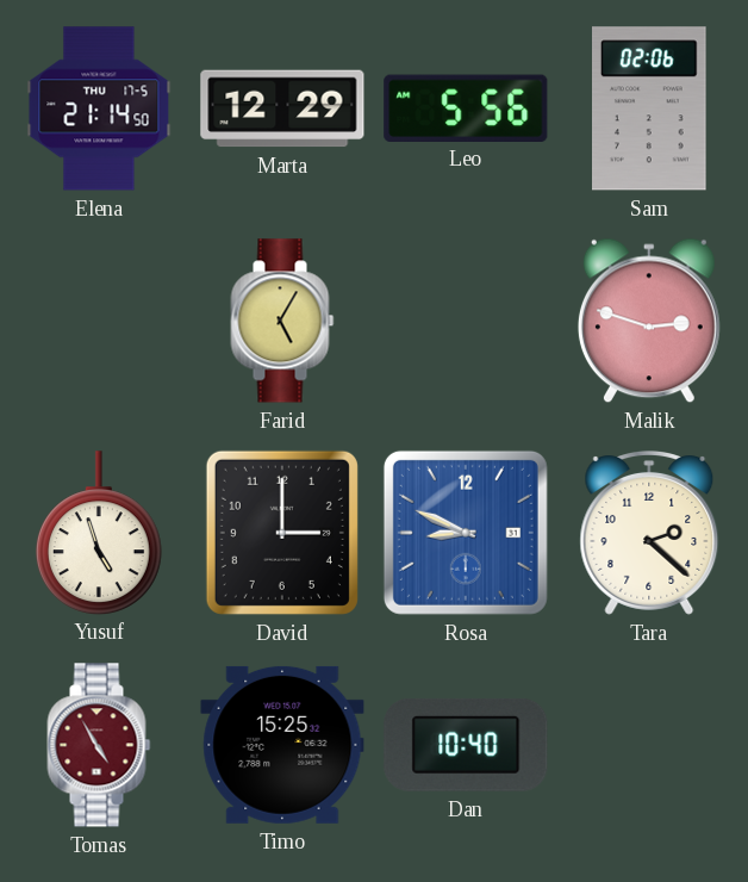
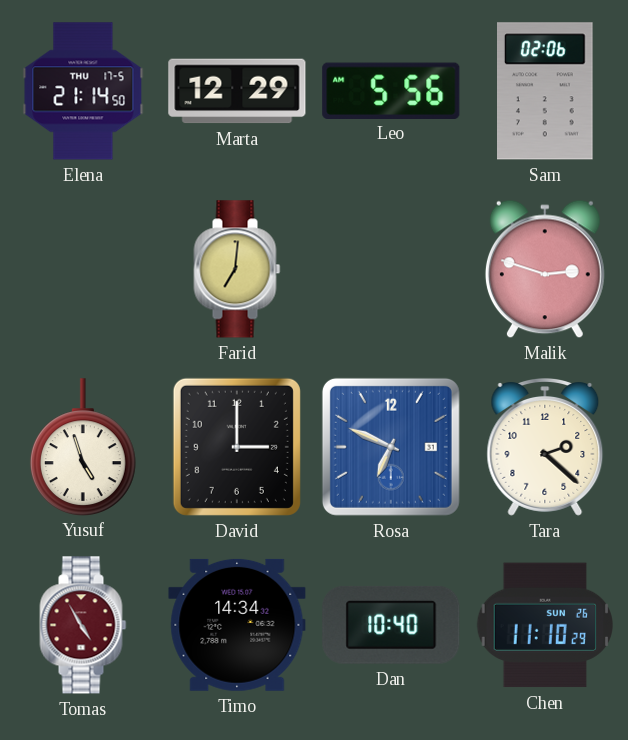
Farid: 5:05 -> 7:01 (237, 269)
Rosa: 8:49 -> 6:49 (391, 447)
Timo: 15:25 -> 14:34 (237, 625)
Chen: none -> 11:10 (544, 625)
